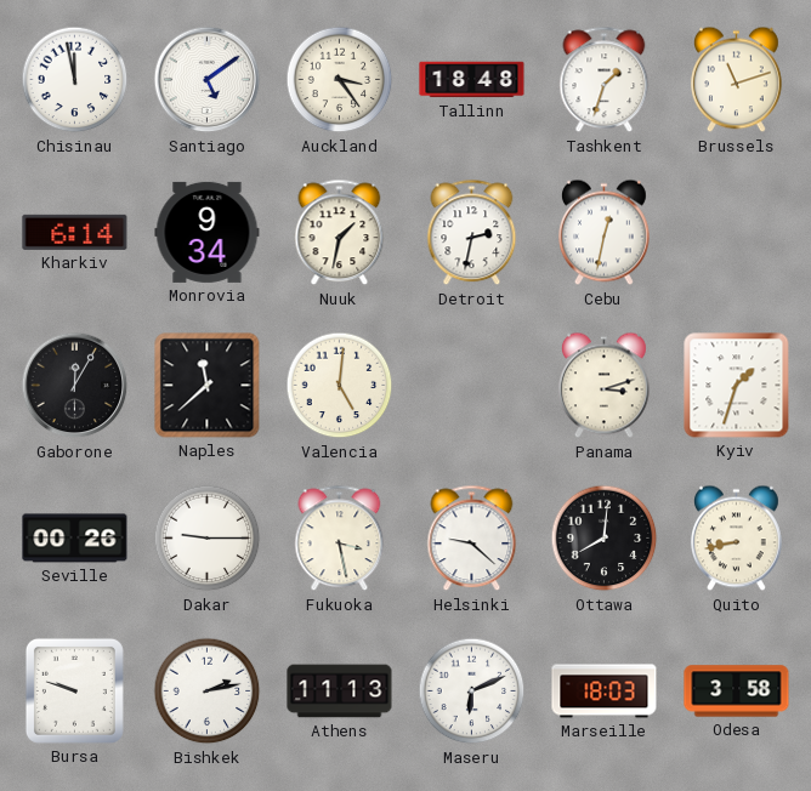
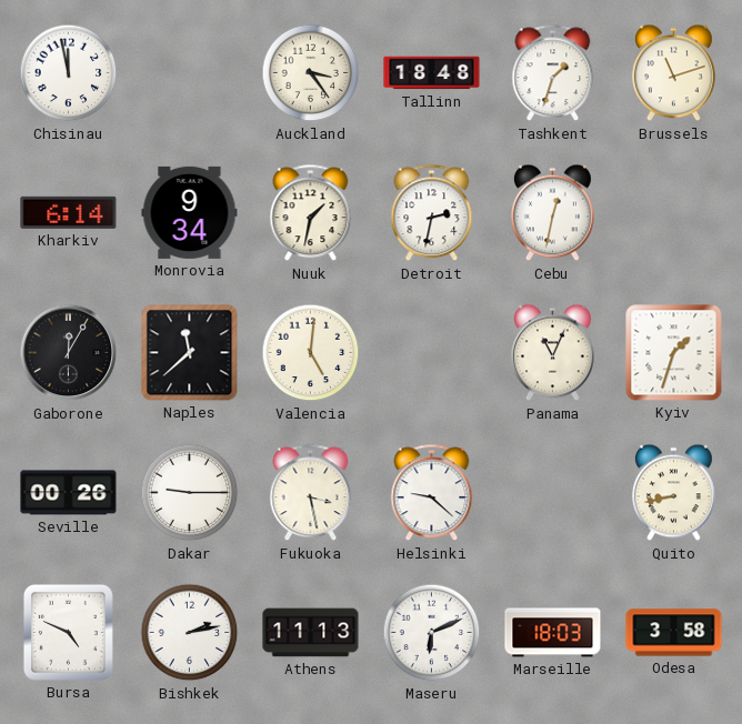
Santiago: 5:09 -> none (208, 80)
Panama: 3:12 -> 11:04 (553, 353)
Ottawa: 8:01 -> none (605, 539)
Bursa: 9:48 -> 4:49 (68, 632)
